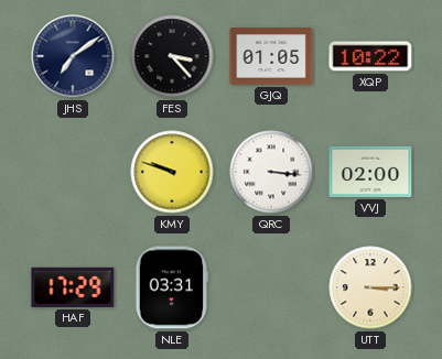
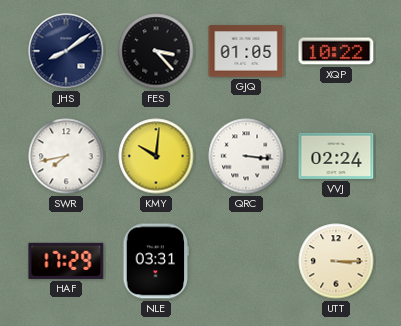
JHS: 7:09 -> 8:09 (66, 51)
SWR: none -> 7:43 (66, 156)
KMY: 9:48 -> 10:01 (156, 156)
VVJ: 02:00 -> 02:24 (336, 156)
